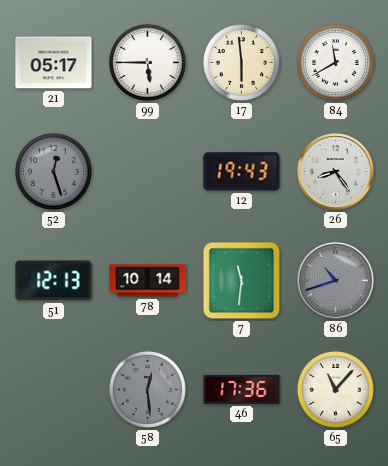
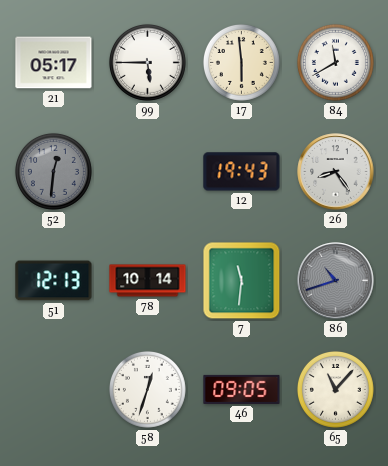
52: 12:27 -> 12:31 (53, 171)
58: 12:29 -> 12:33 (147, 389)
58 dial: grey -> white (147, 389)
46: 17:36 -> 09:05 (242, 389)
